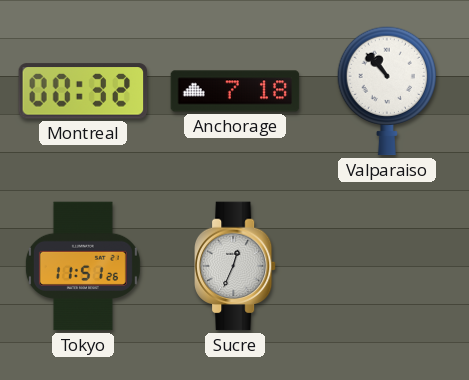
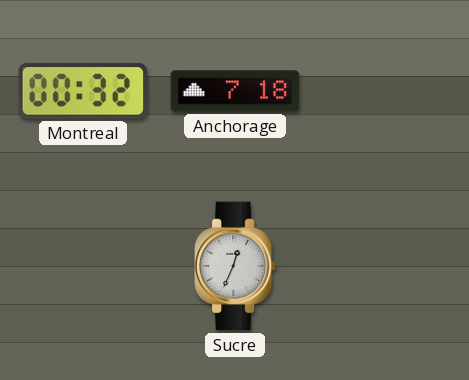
Valparaiso: 10:53 -> none (387, 91)
Tokyo: 11:51 -> none (83, 266)
